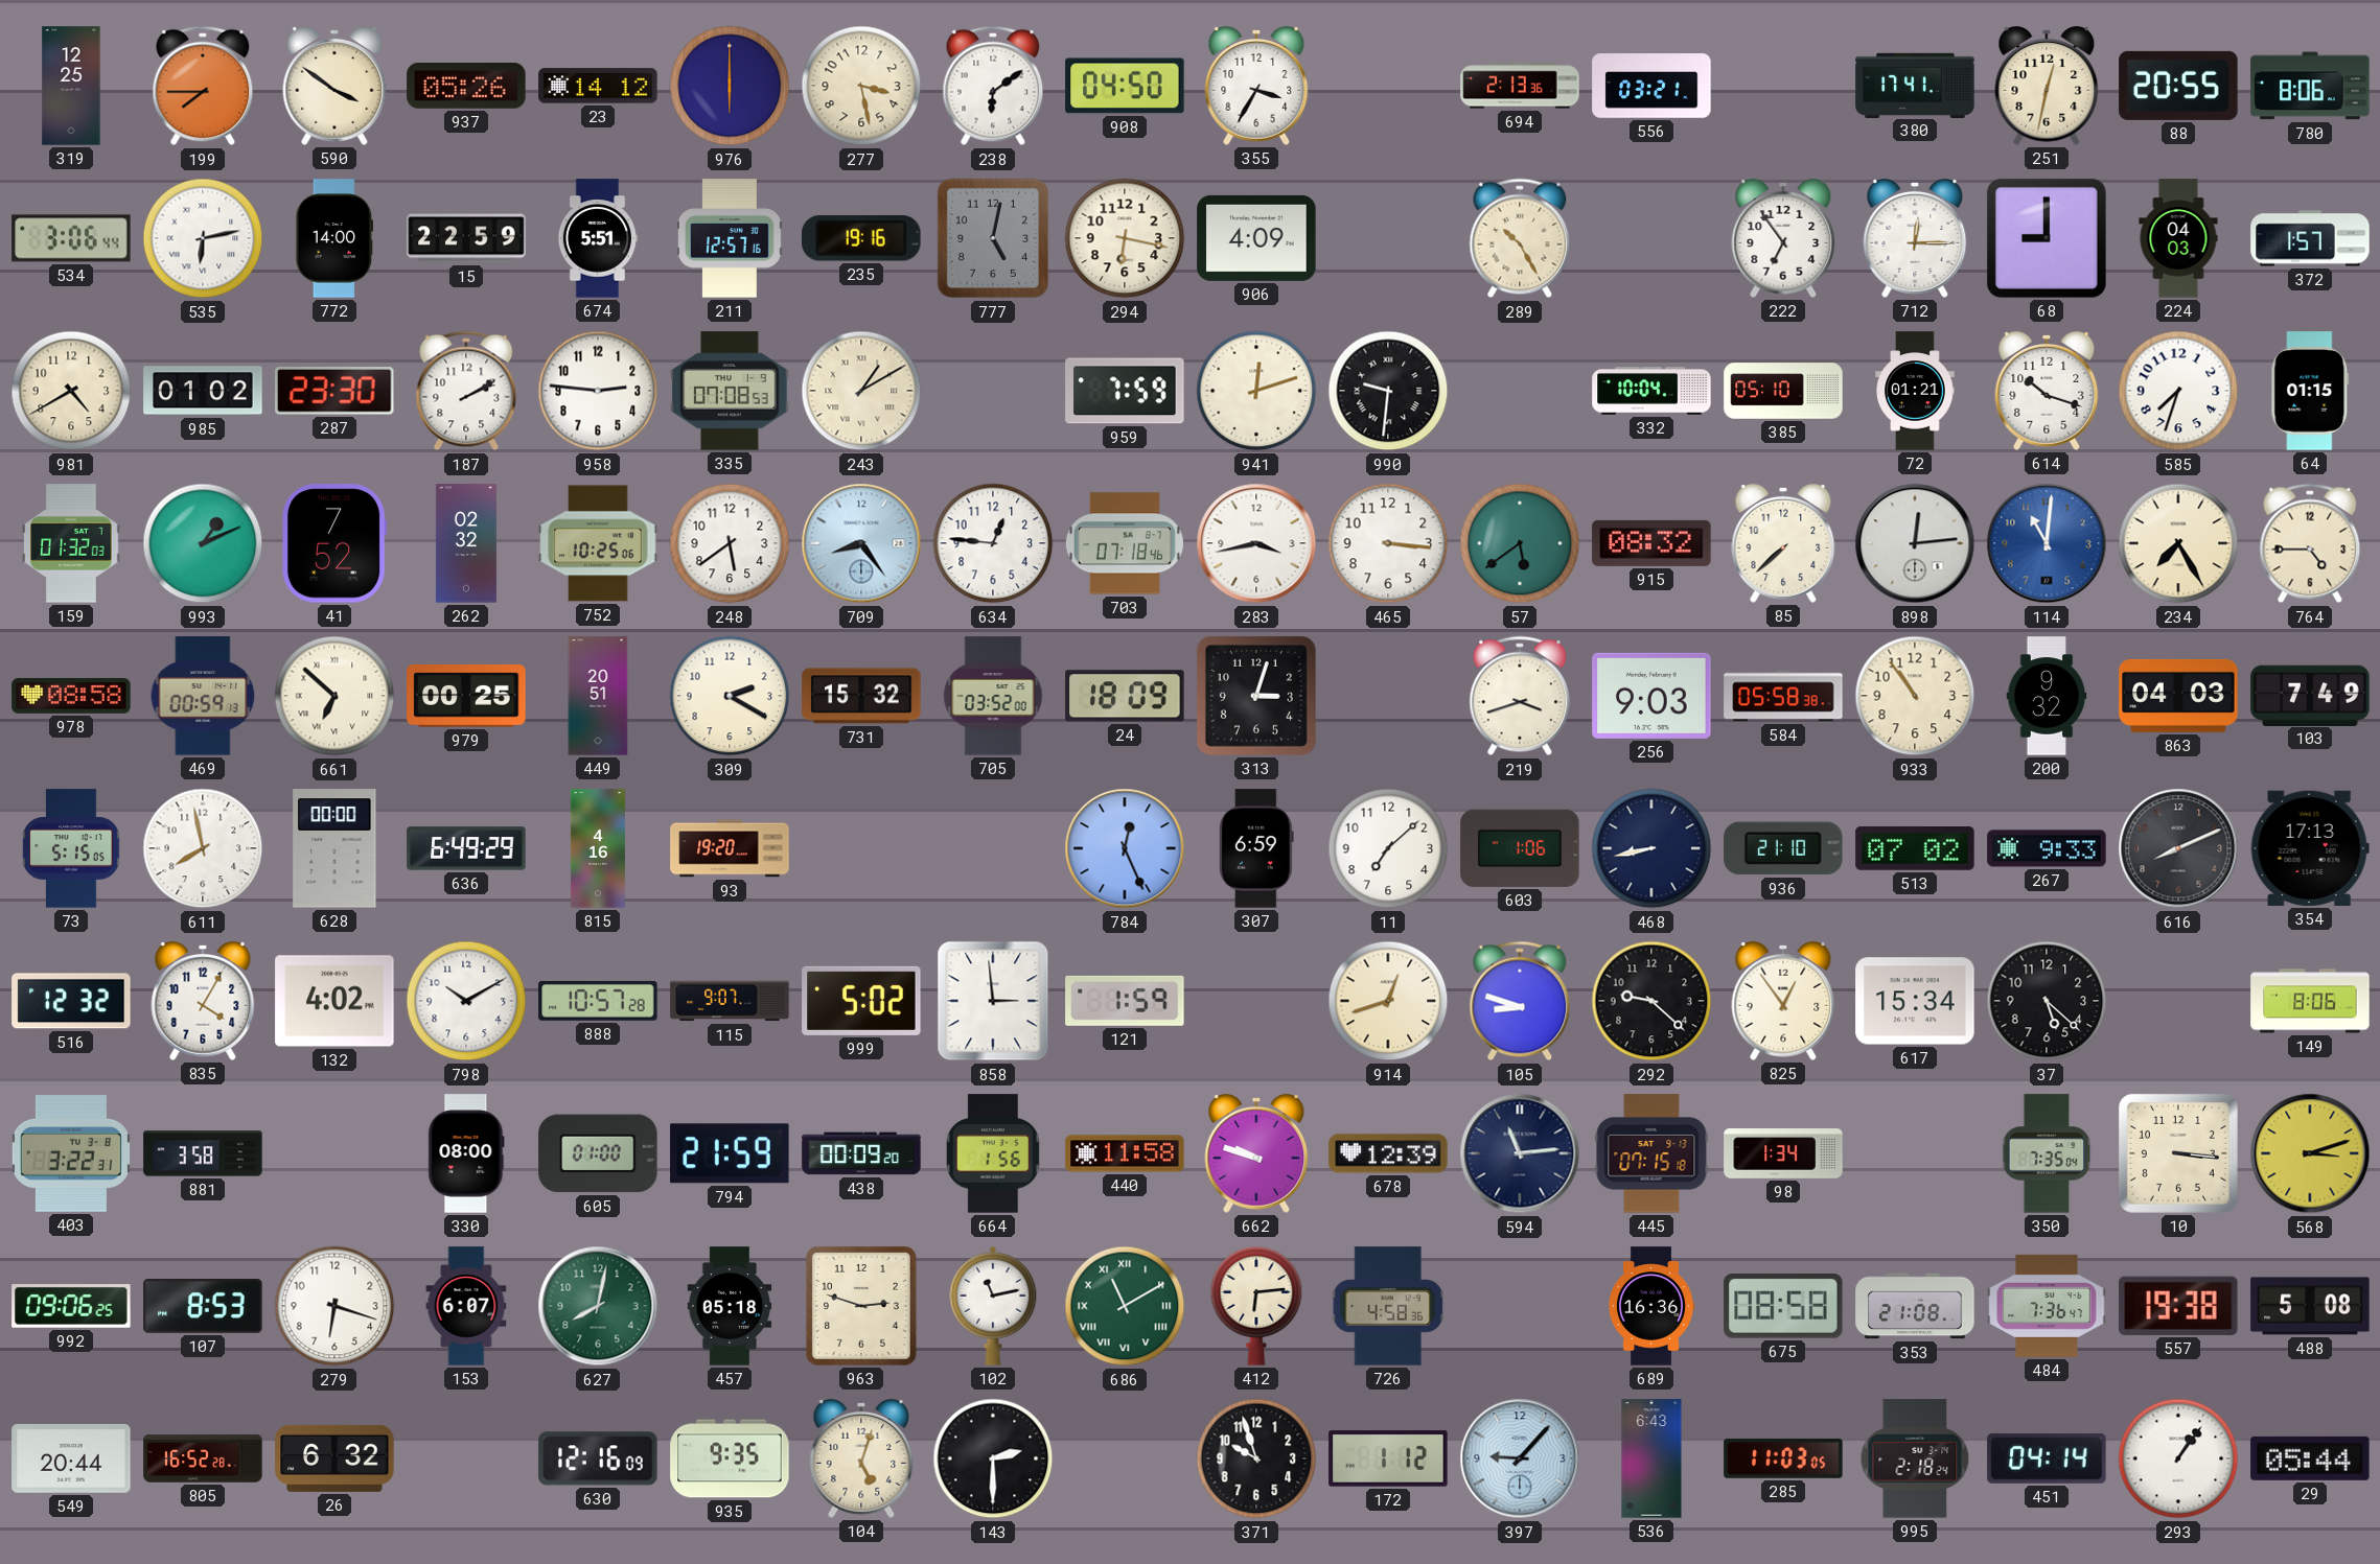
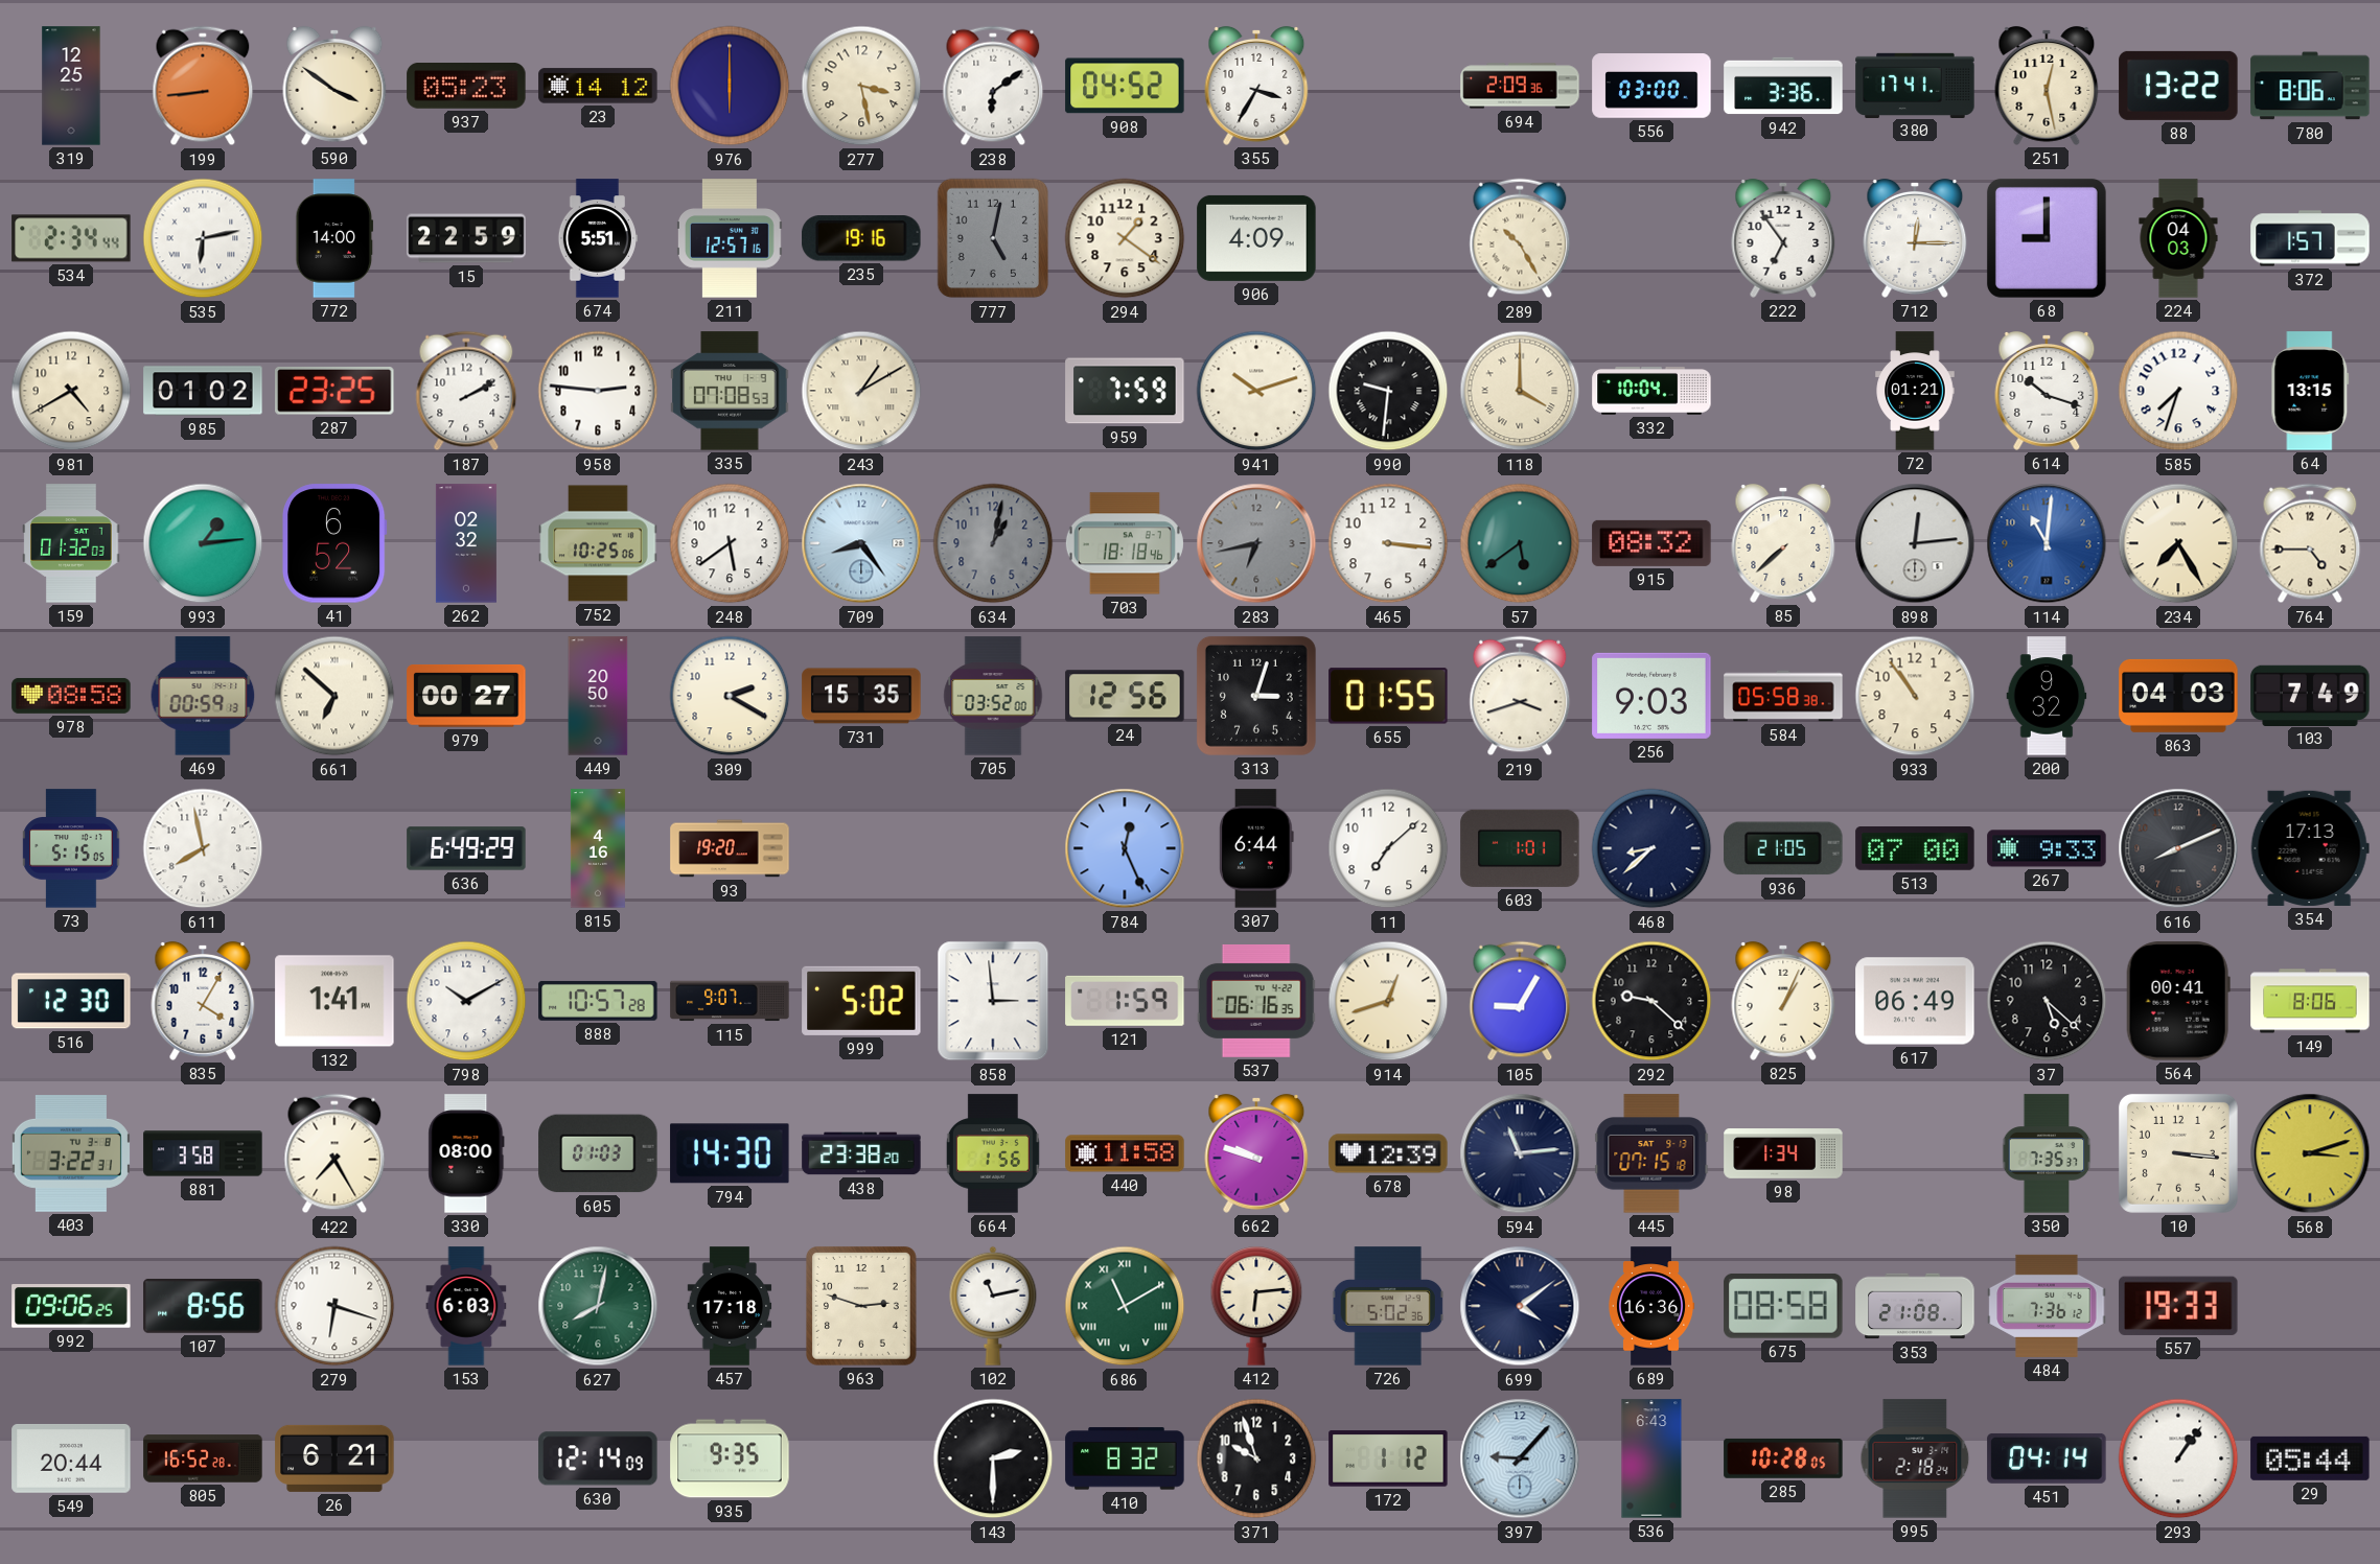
199: 7:45 -> 8:44 (203, 86)
937: 05:26 -> 05:23 (466, 87)
908: 04:50 -> 04:52 (1125, 86)
694: 2:13 -> 2:09 (1520, 86)
556: 03:21 -> 03:00 (1651, 86)
942: none -> 3:36 (1783, 86)
251: 12:32 -> 12:28 (2047, 86)
88: 20:55 -> 13:22 (2178, 86)
534: 3:06 -> 2:34 (71, 238)
294: 6:17 -> 1:21 (1125, 238)
287: 23:30 -> 23:25 (334, 392)
941: 12:12 -> 10:12 (1256, 391)
118: none -> 4:00 (1520, 391)
385: 05:10 -> none (1783, 391)
64: 01:15 -> 13:15 (2310, 391)
993: 1:11 -> 1:14 (203, 543)
41: 7:52 -> 6:52 (334, 543)
634: 12:46 -> 1:02 (993, 543)
634 dial: white -> grey (993, 543)
703: 07:18 -> 18:18 (1125, 543)
283: 3:43 -> 6:43 (1256, 543)
283 dial: white -> grey (1256, 543)
979: 00:25 -> 00:27 (466, 697)
449: 20:51 -> 20:50 (598, 696)
731: 15:32 -> 15:35 (861, 696)
24: 18:09 -> 12:56 (1125, 696)
655: none -> 01:55 (1388, 696)
628: 00:00 -> none (334, 848)
307: 6:59 -> 6:44 (1256, 848)
603: 1:06 -> 1:01 (1520, 848)
468: 8:43 -> 8:38 (1651, 848)
936: 21:10 -> 21:05 (1783, 848)
513: 07:02 -> 07:00 (1915, 849)
516: 12:32 -> 12:30 (71, 1001)
132: 4:02 -> 1:41 (334, 1001)
537: none -> 06:16 (1256, 1001)
105: 8:48 -> 9:05 (1520, 1001)
825: 12:54 -> 1:04 (1783, 1001)
617: 15:34 -> 06:49 (1915, 1001)
564: none -> 00:41 (2178, 1001)
422: none -> 7:25 (334, 1153)
605: 01:00 -> 01:03 (598, 1153)
794: 21:59 -> 14:30 (730, 1153)
438: 00:09 -> 23:38 (861, 1153)
350: 7:35:04 -> 7:35:37 (2047, 1153)
107: 8:53 -> 8:56 (203, 1306)
153: 6:07 -> 6:03 (466, 1306)
457: 05:18 -> 17:18 (730, 1306)
726: 4:58 -> 5:02 (1388, 1306)
699: none -> 4:09 (1520, 1306)
484: 7:36:47 -> 7:36:12 (2047, 1306)
557: 19:38 -> 19:33 (2178, 1306)
488: 5:08 -> none (2310, 1306)
26: 6:32 -> 6:21 (334, 1458)
630: 12:16 -> 12:14 (598, 1458)
104: 5:03 -> none (861, 1458)
410: none -> 8:32 (1125, 1458)
285: 11:03 -> 10:28 (1783, 1458)
